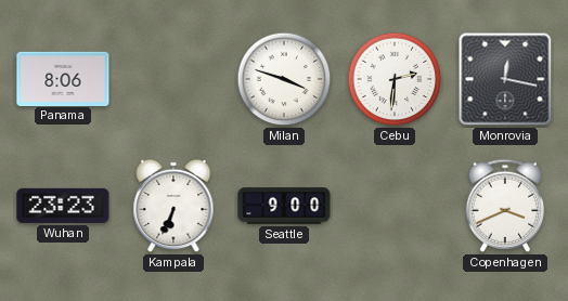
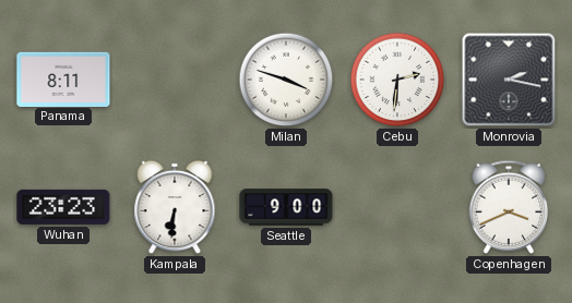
Panama: 8:06 -> 8:11 (63, 78)
Monrovia: 12:17 -> 2:17 (509, 80)
Kampala: 6:34 -> 6:31 (175, 207)
